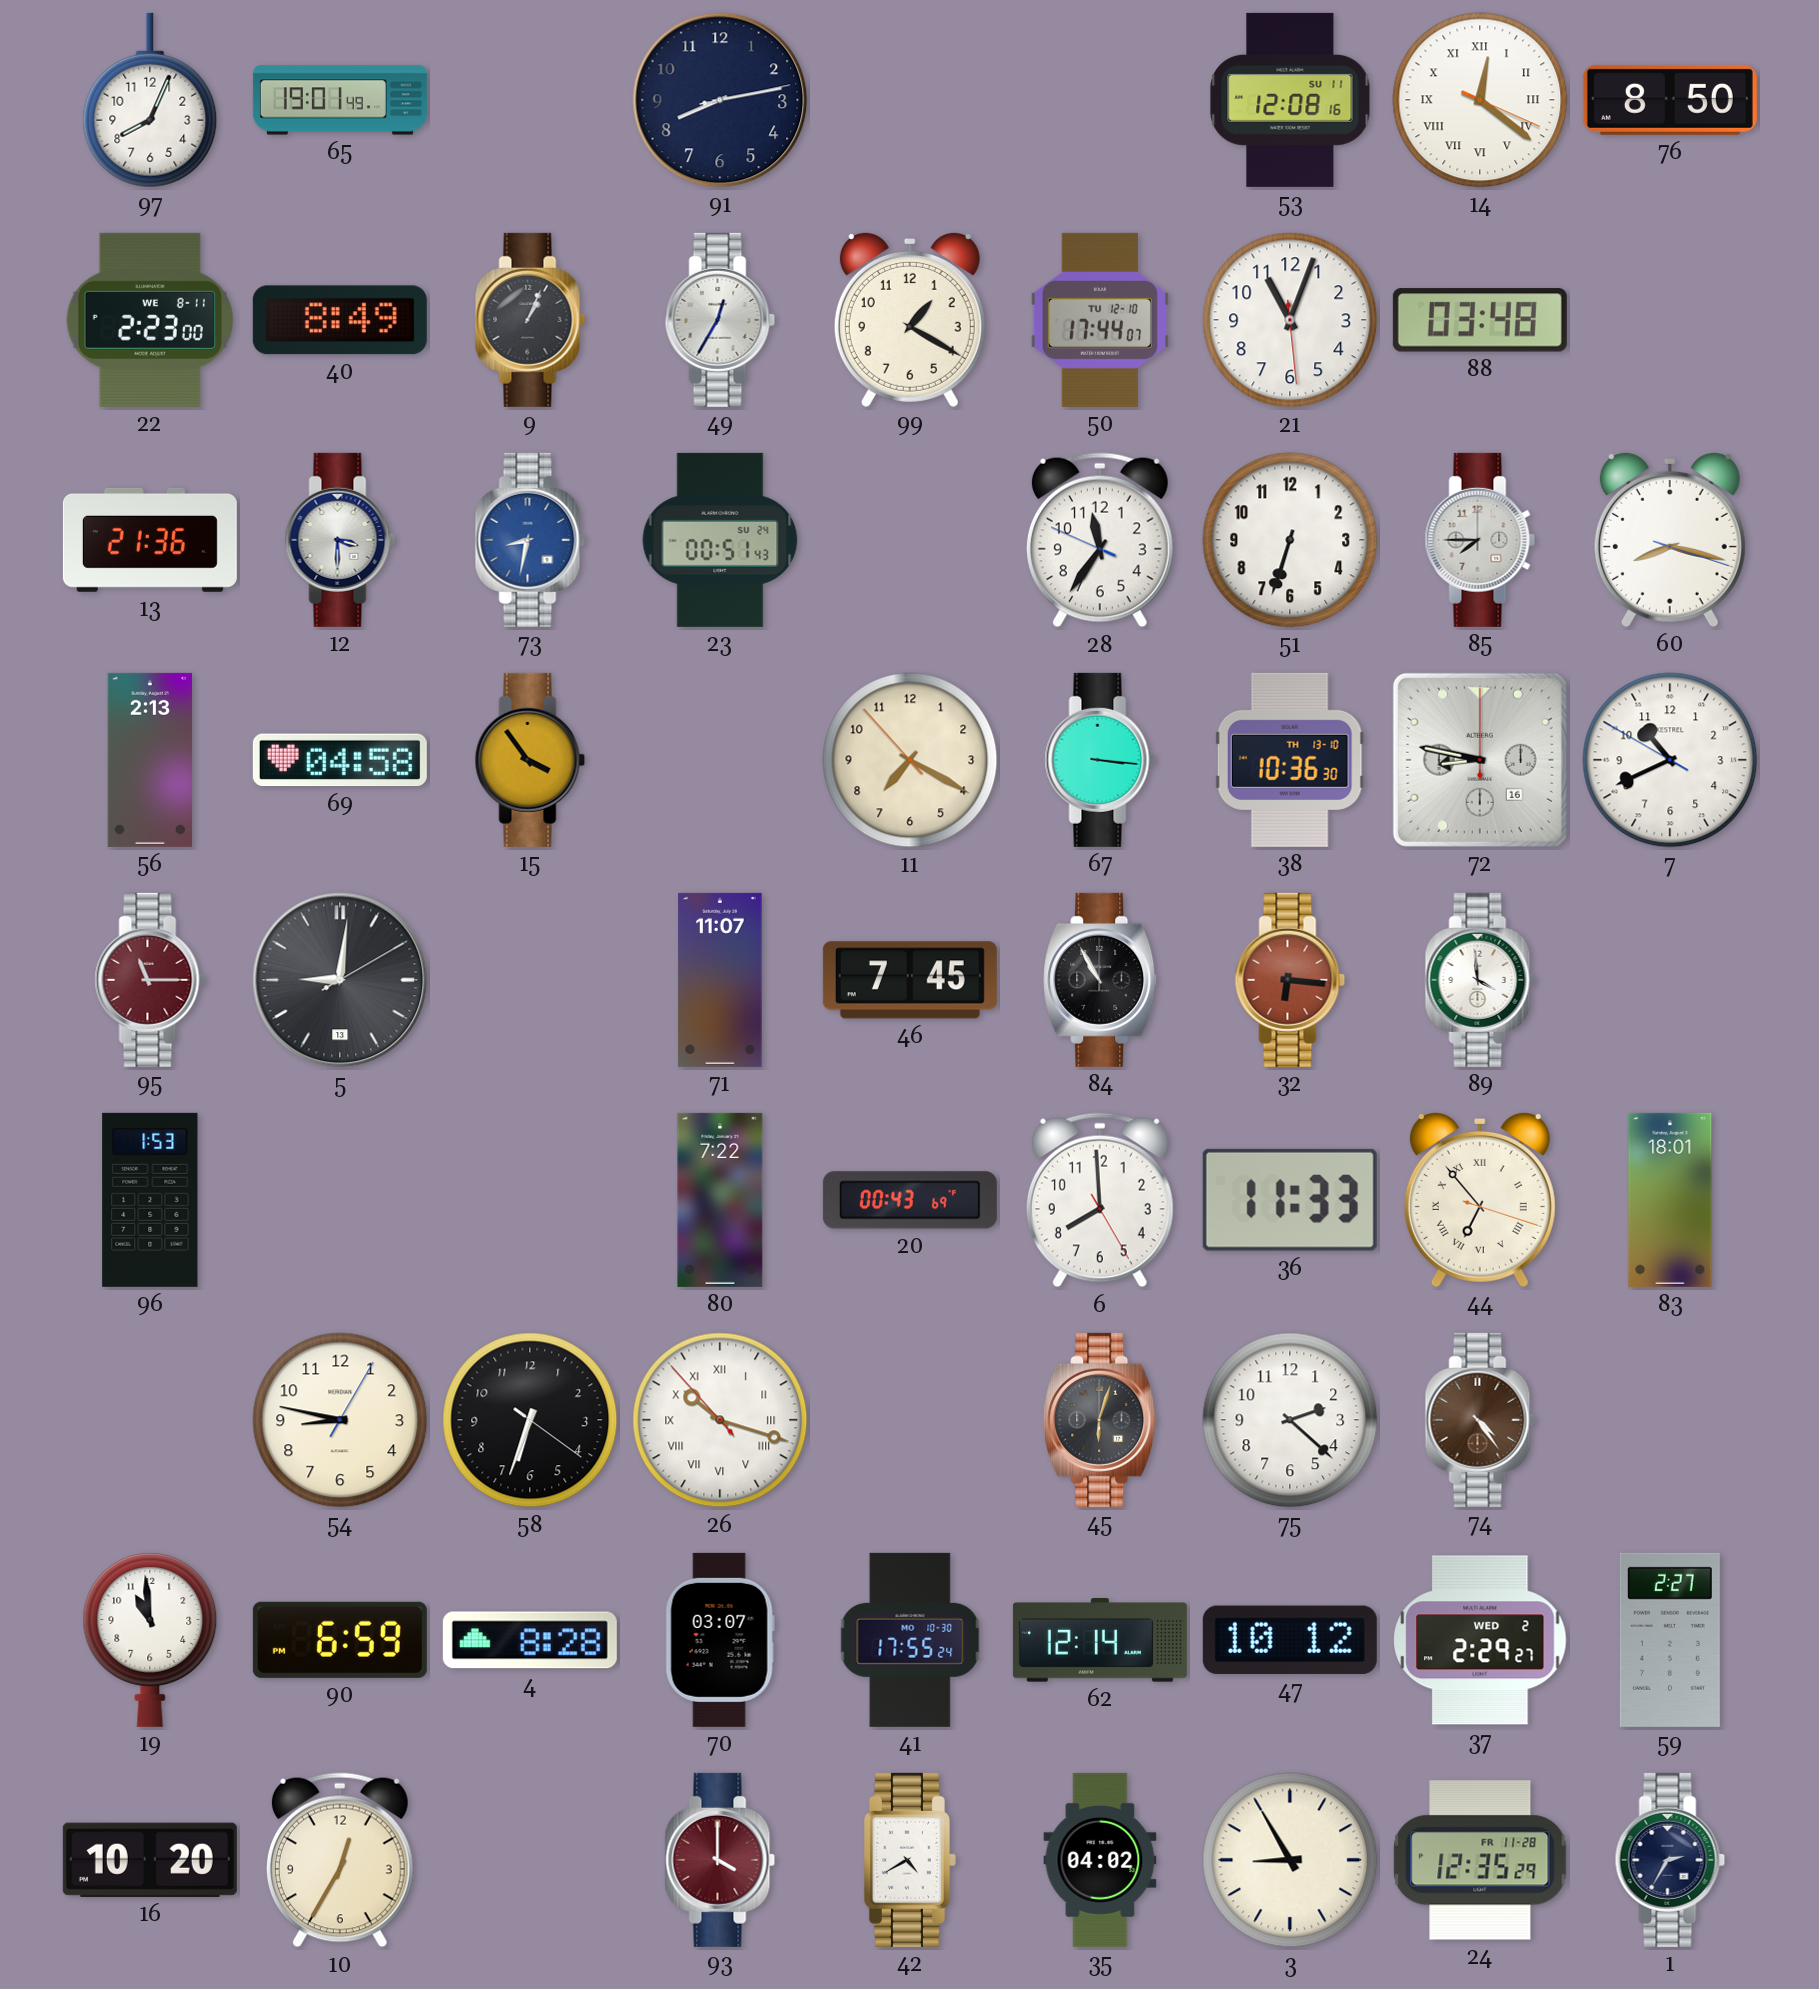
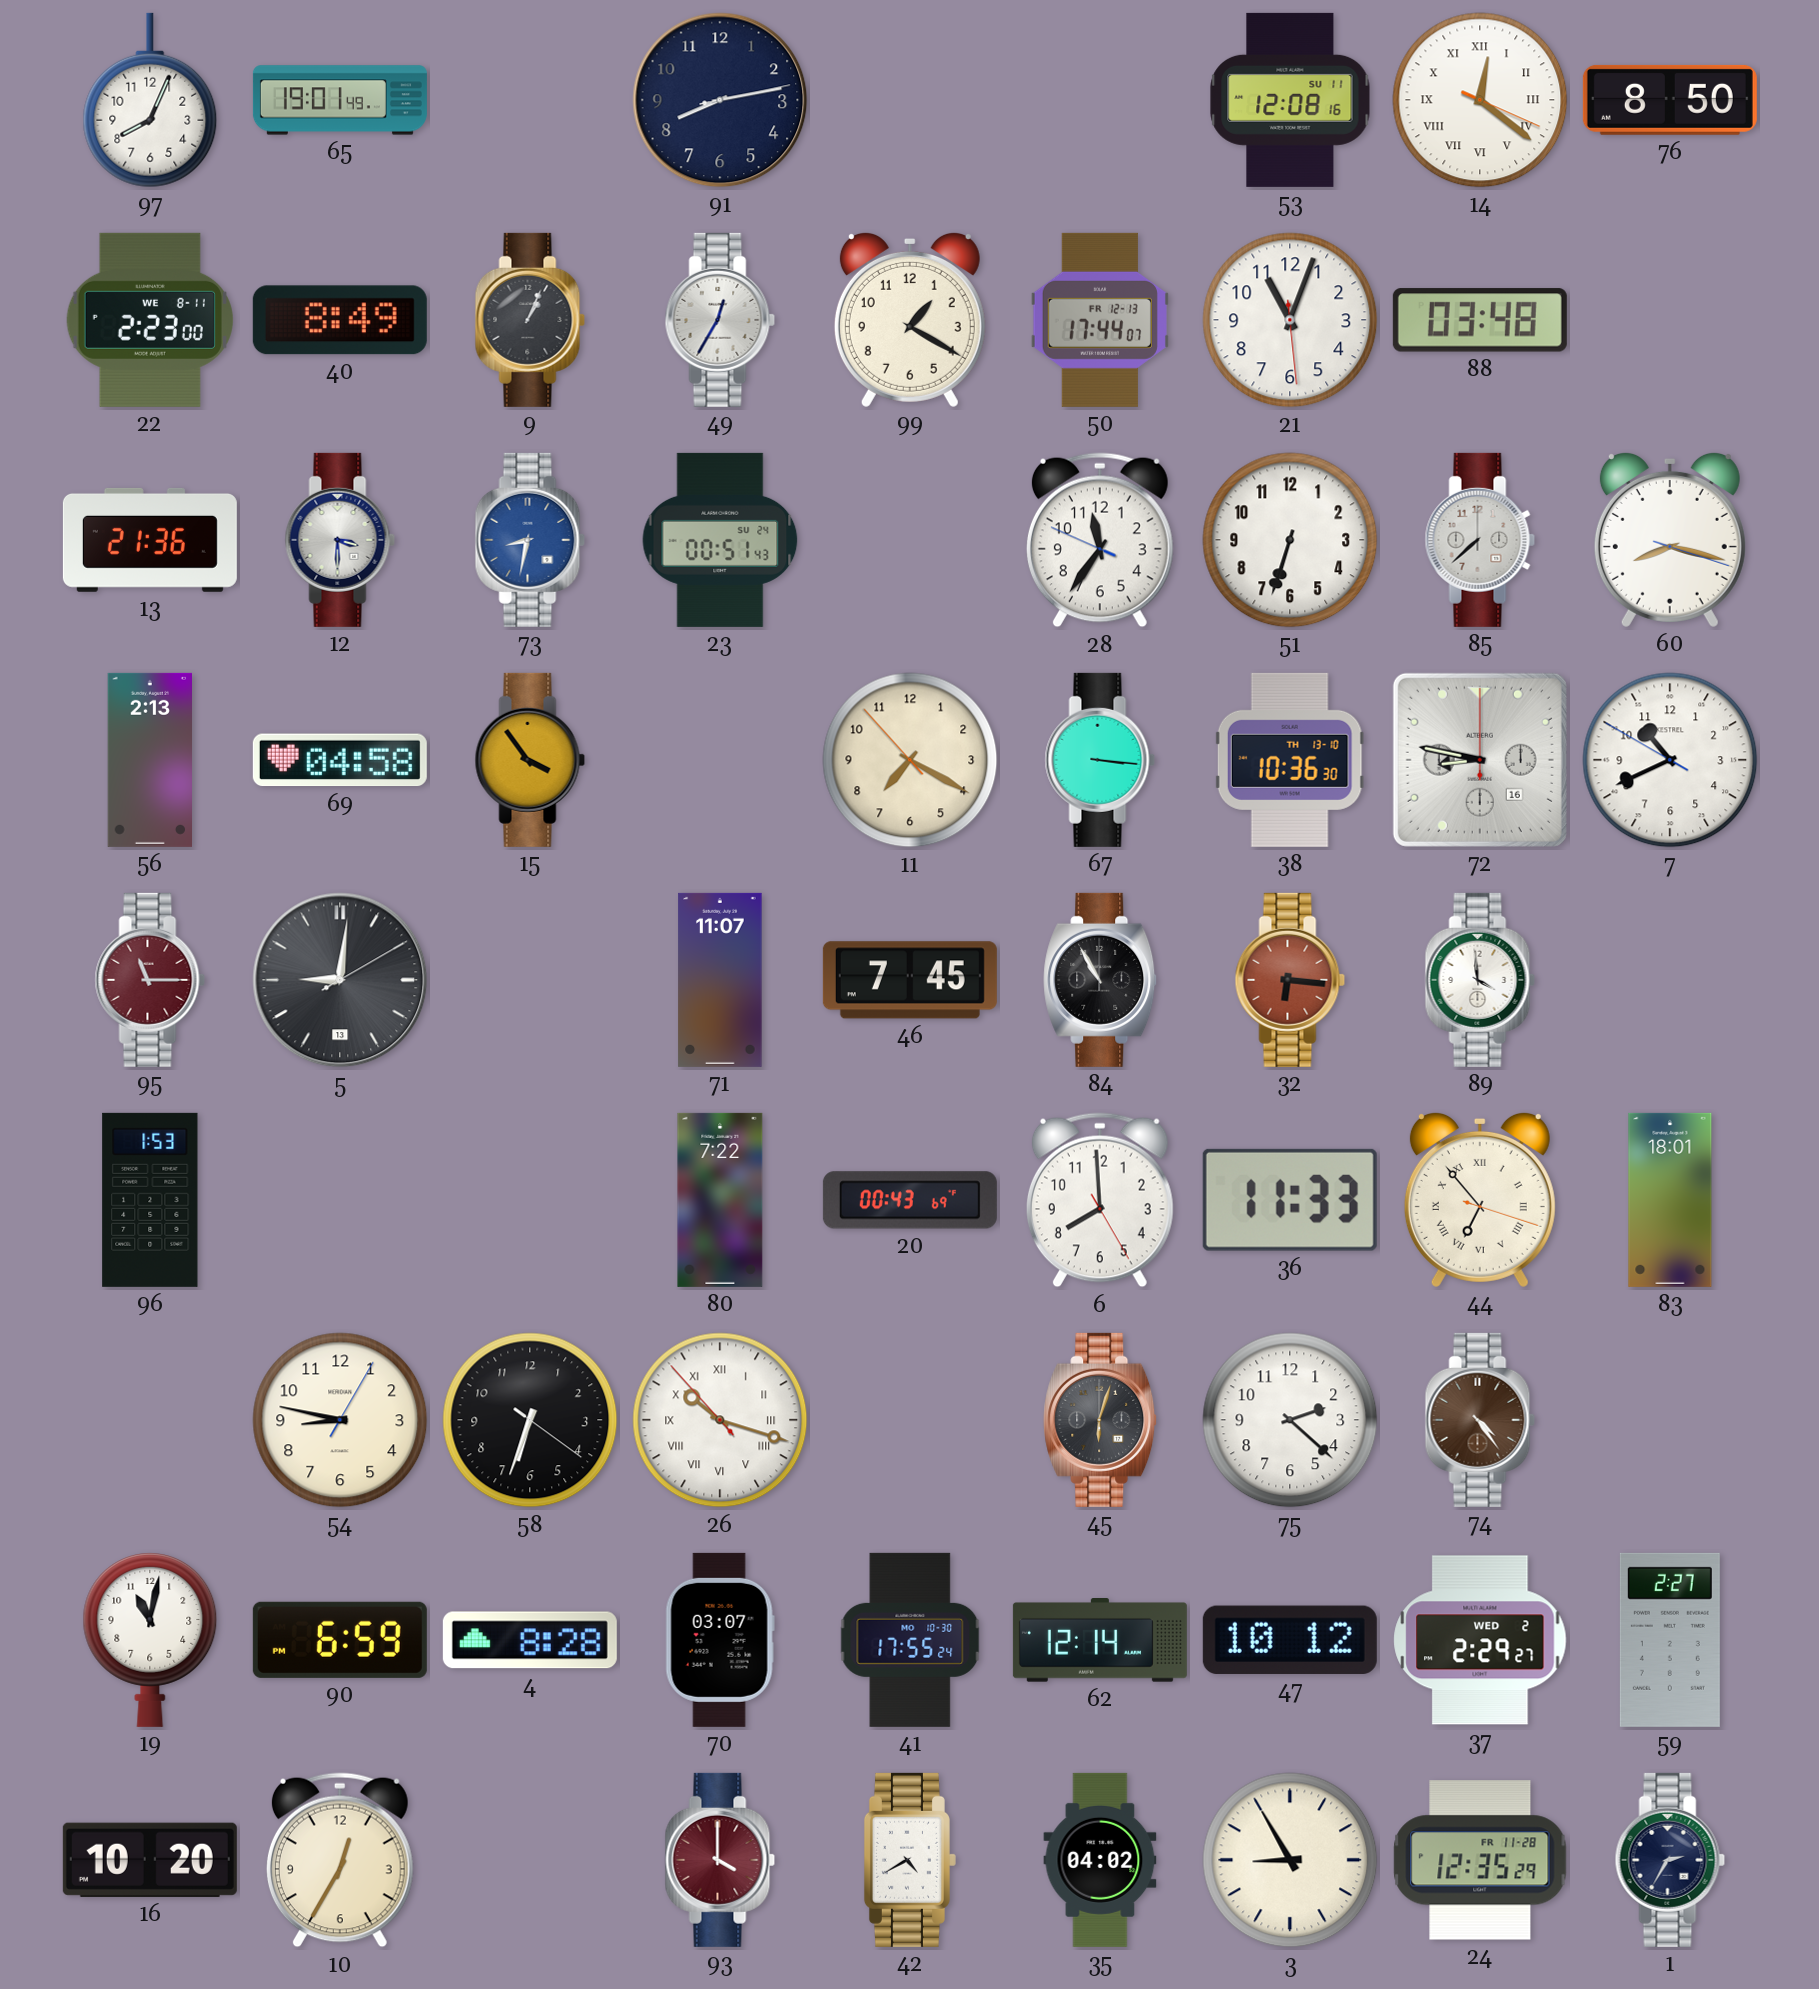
50 date: TU 12-10 -> FR 12-13 (1100, 320)
85: 7:45 -> 7:38 (1480, 540)
19: 10:59 -> 11:02 (150, 1640)
